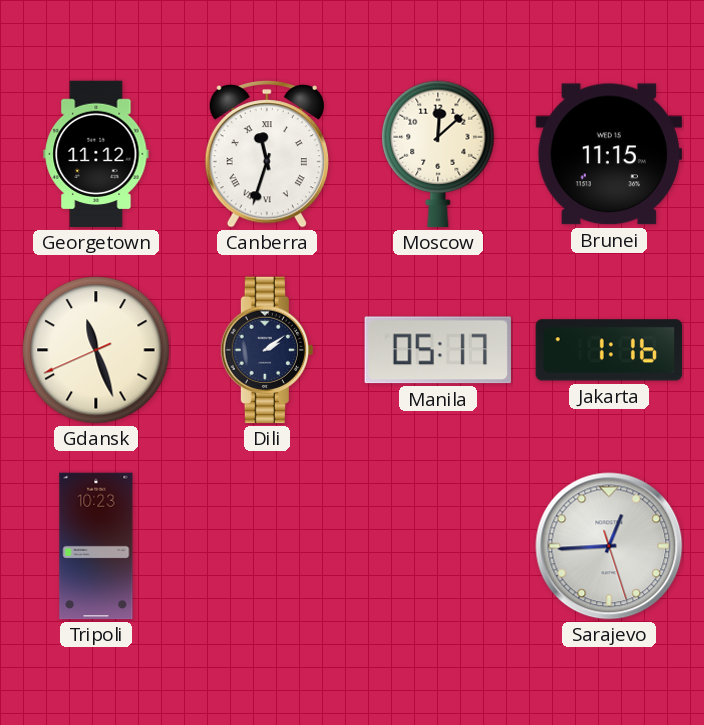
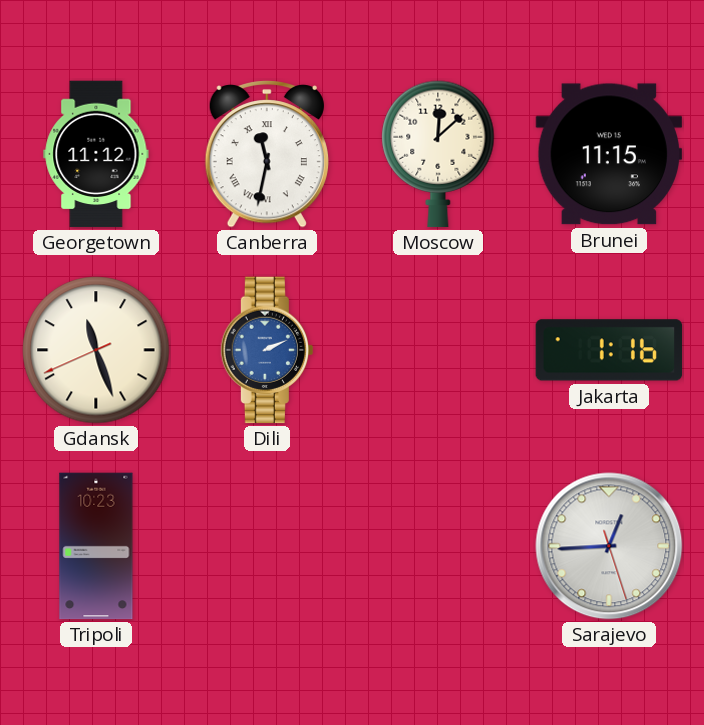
Canberra: 11:33 -> 11:32 (267, 155)
Dili: 2:09 -> 2:11 (267, 350)
Dili dial: navy -> blue (267, 350)
Manila: 05:17 -> none (438, 350)
